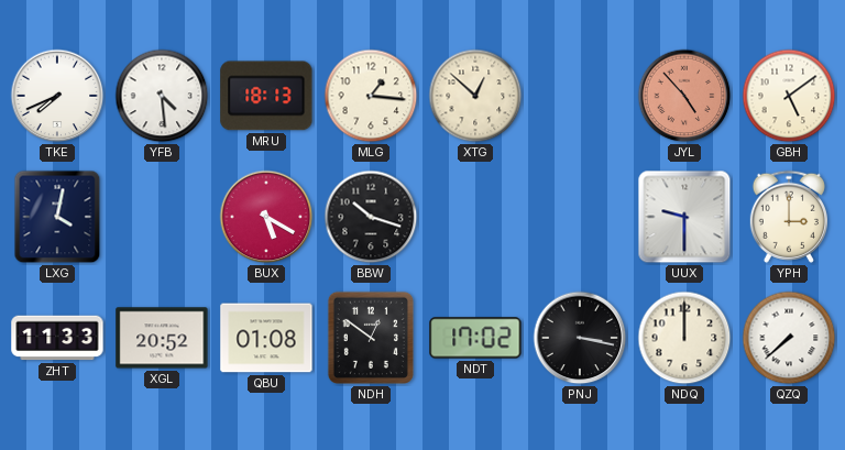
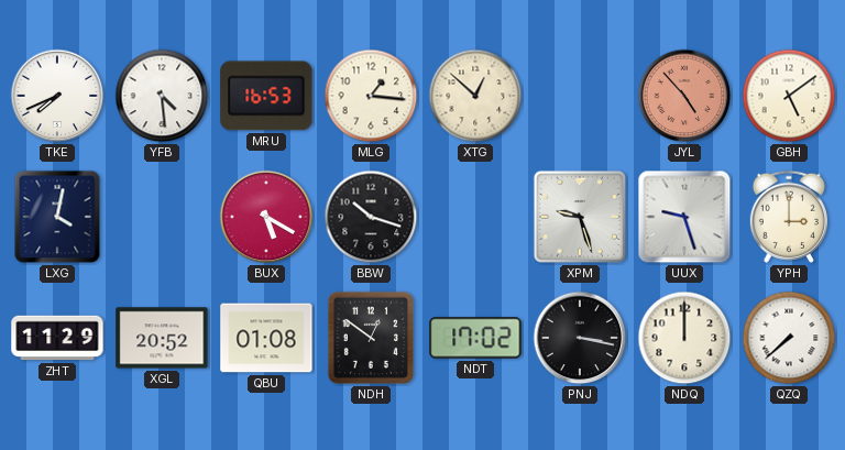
MRU: 18:13 -> 16:53 (266, 96)
XPM: none -> 9:27 (580, 217)
UUX: 9:30 -> 9:27 (684, 217)
ZHT: 11:33 -> 11:29 (57, 338)
